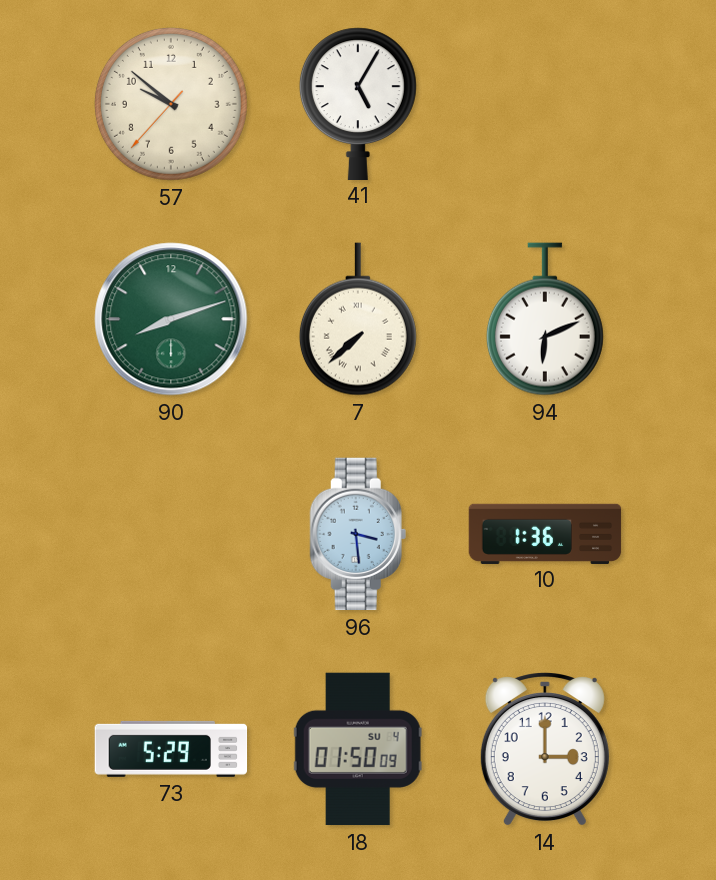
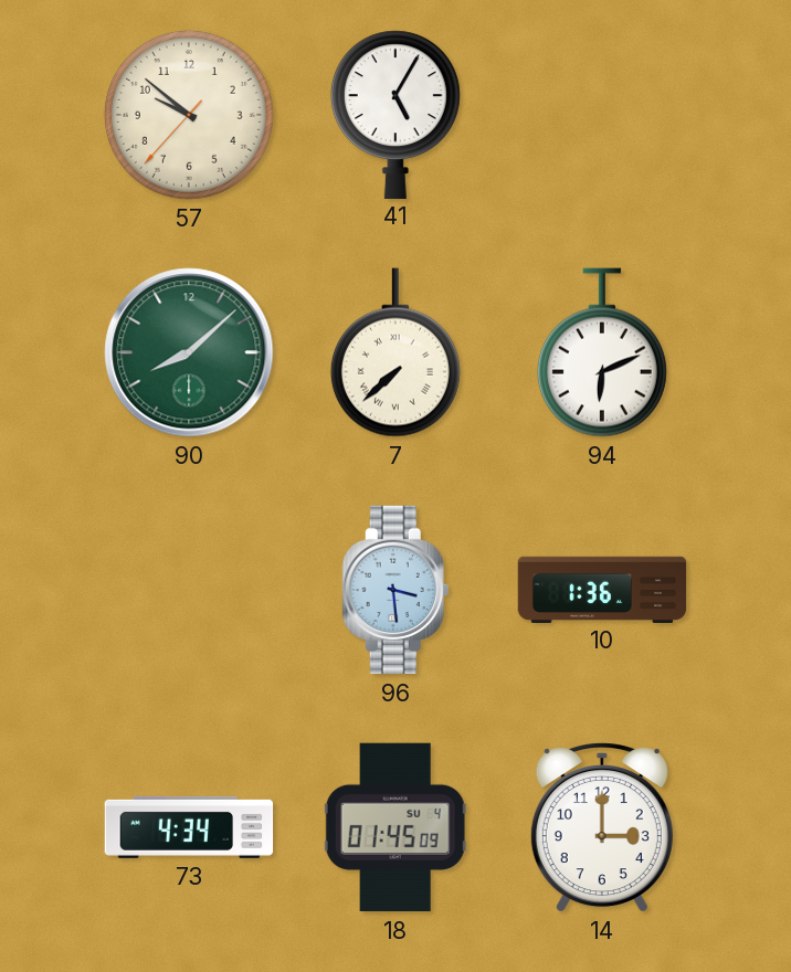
90: 8:12 -> 8:08 (189, 352)
73: 5:29 -> 4:34 (189, 827)
18: 01:50 -> 01:45 (395, 827)
